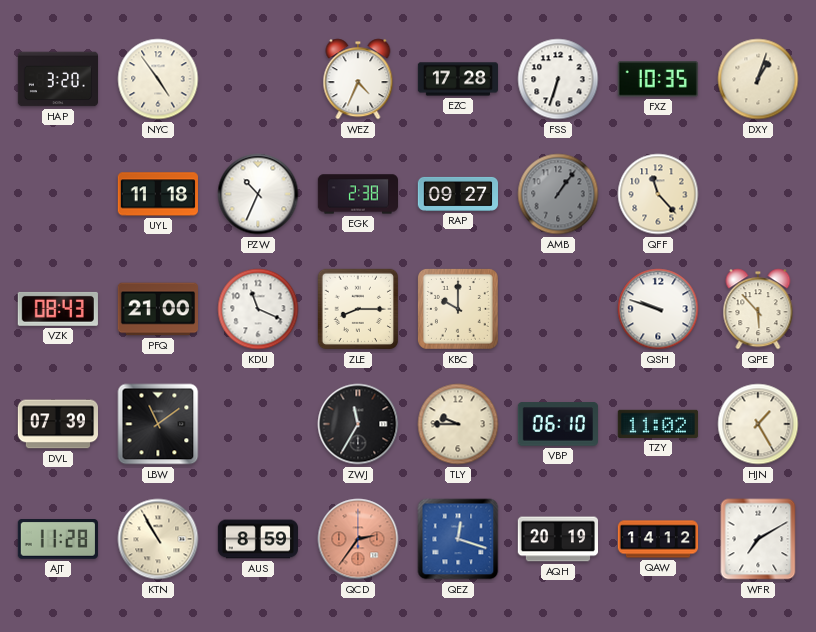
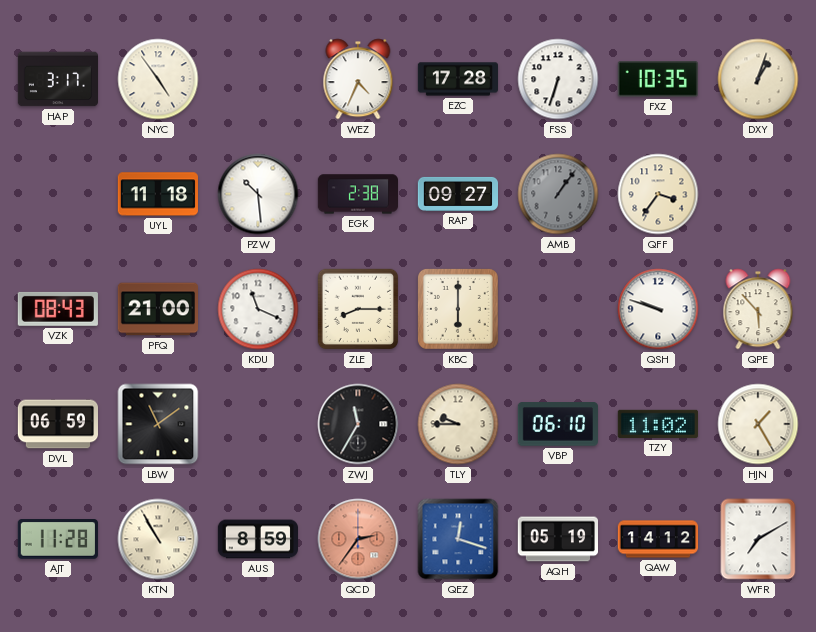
HAP: 3:20 -> 3:17 (57, 79)
PZW: 10:34 -> 10:29 (258, 194)
QFF: 11:23 -> 3:36 (658, 194)
KBC: 10:00 -> 6:00 (458, 309)
DVL: 07:39 -> 06:59 (57, 424)
AQH: 20:19 -> 05:19 (557, 539)
